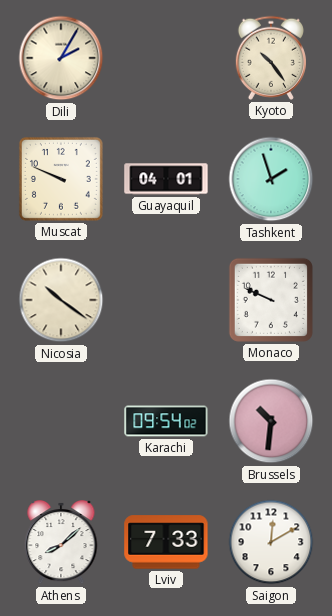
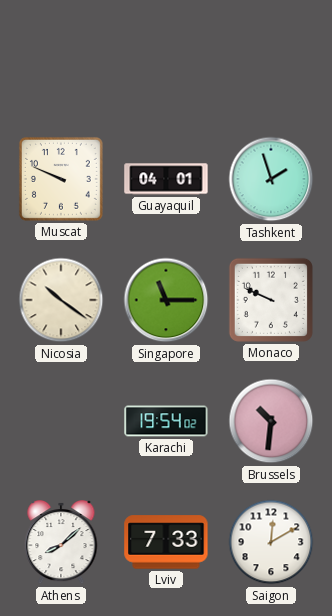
Dili: 2:05 -> none (61, 58)
Kyoto: 10:24 -> none (270, 58)
Singapore: none -> 11:15 (166, 300)
Karachi: 09:54 -> 19:54 (166, 421)
